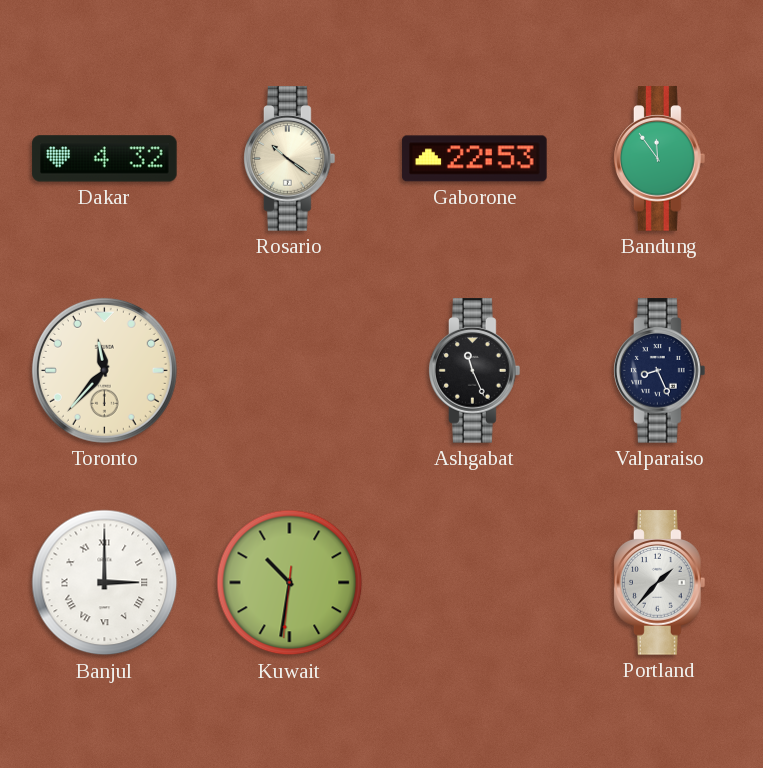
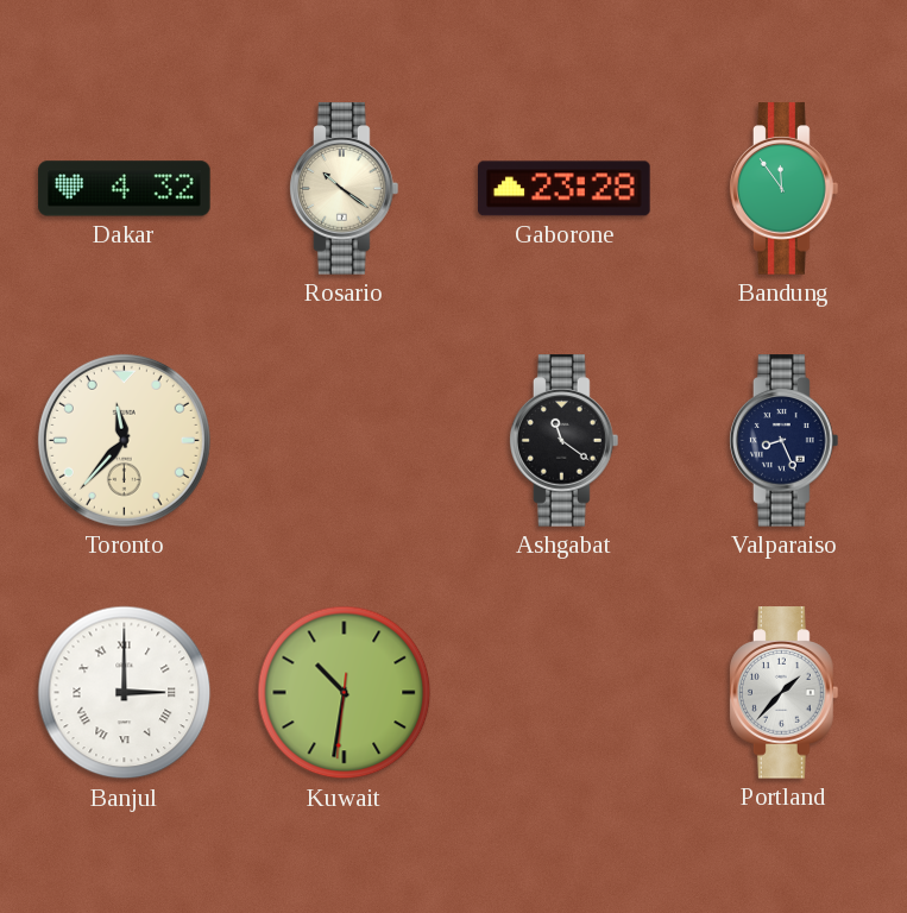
Gaborone: 22:53 -> 23:28 (565, 189)
Ashgabat: 11:26 -> 11:21 (565, 441)
